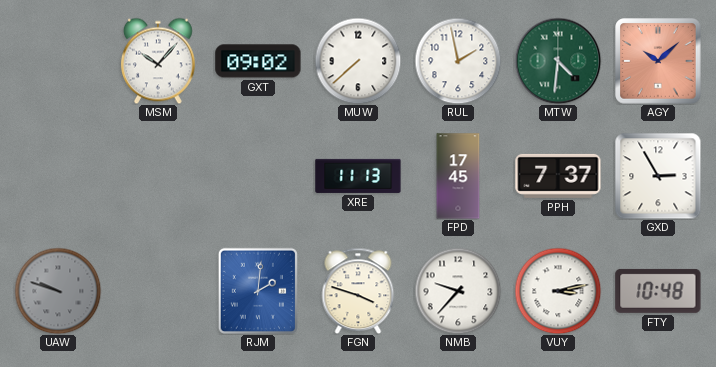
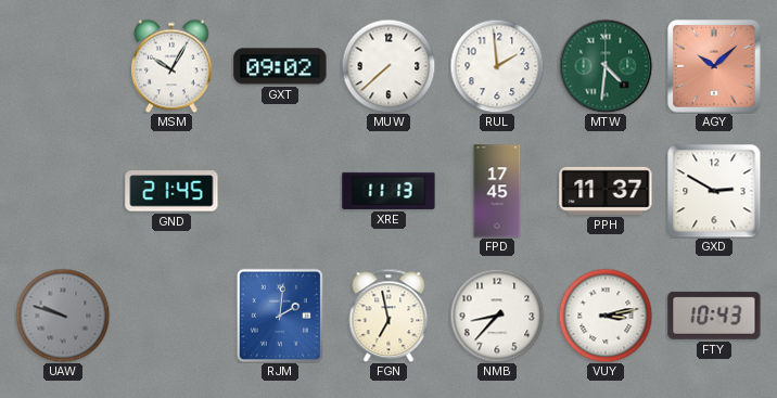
MSM: 10:07 -> 10:05 (171, 66)
RUL: 1:58 -> 1:59 (497, 66)
GND: none -> 21:45 (171, 191)
PPH: 7:37 -> 11:37 (606, 191)
GXD: 2:55 -> 2:50 (714, 191)
FGN: 3:48 -> 6:58 (389, 316)
NMB: 9:37 -> 8:37 (497, 316)
FTY: 10:48 -> 10:43 (714, 316)
